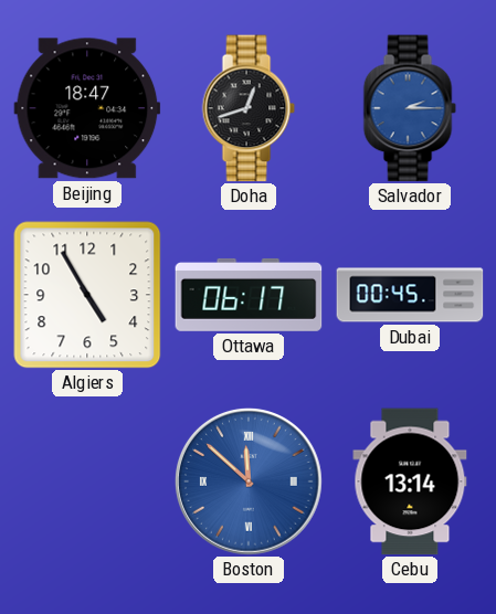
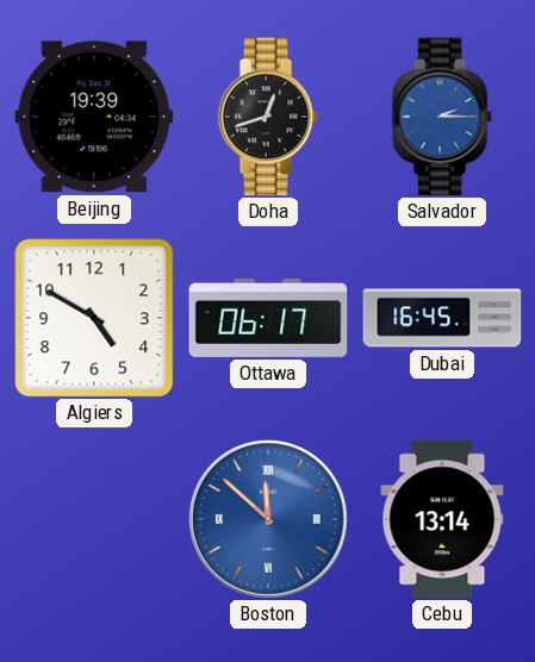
Beijing: 18:47 -> 19:39 (94, 117)
Algiers: 4:55 -> 4:50 (94, 318)
Dubai: 00:45 -> 16:45 (442, 318)
